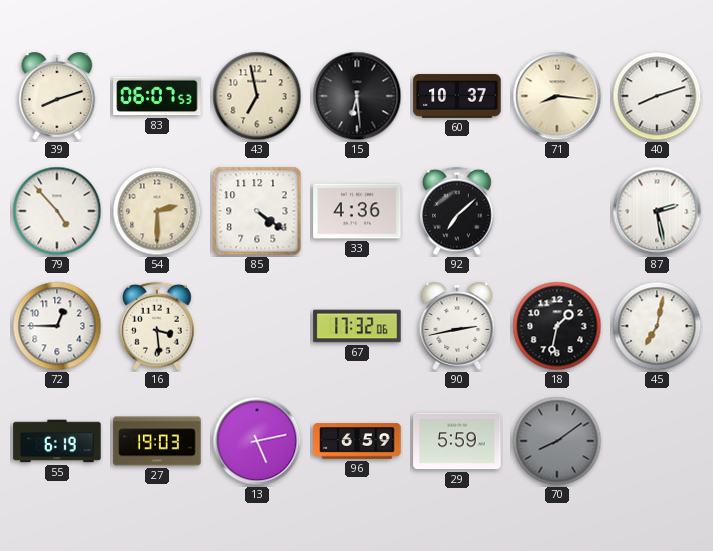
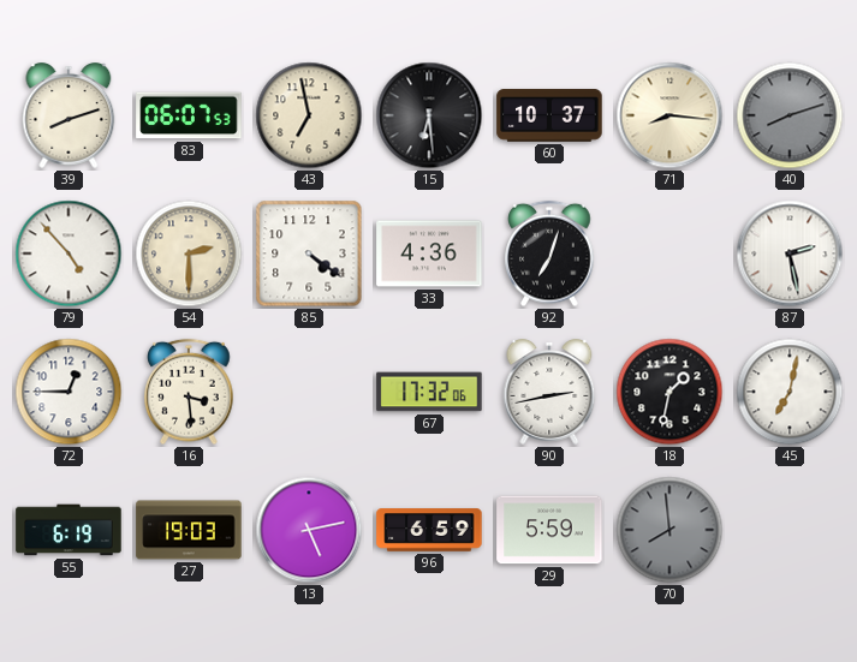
40 dial: white -> grey (790, 115)
92: 7:08 -> 7:03 (549, 254)
70: 8:09 -> 7:59 (669, 530)
